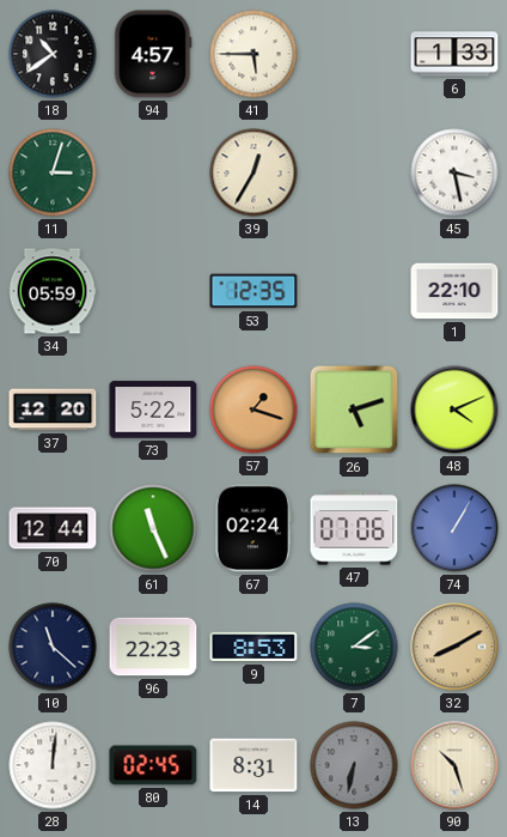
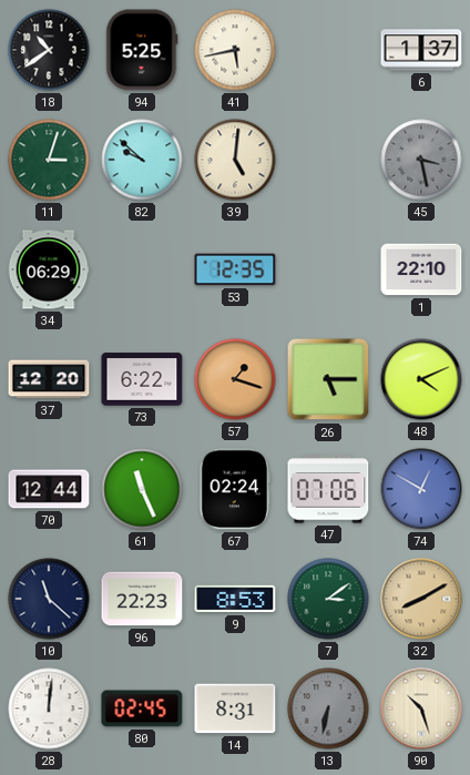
94: 4:57 -> 5:25 (142, 50)
41: 5:45 -> 5:43 (235, 50)
6: 1:33 -> 1:37 (421, 50)
82: none -> 9:52 (142, 160)
39: 12:35 -> 5:01 (235, 160)
45 dial: white -> grey (421, 160)
34: 05:59 -> 06:29 (49, 269)
73: 5:22 -> 6:22 (142, 379)
26: 5:12 -> 5:15 (328, 379)
74: 1:05 -> 12:50 (421, 489)
